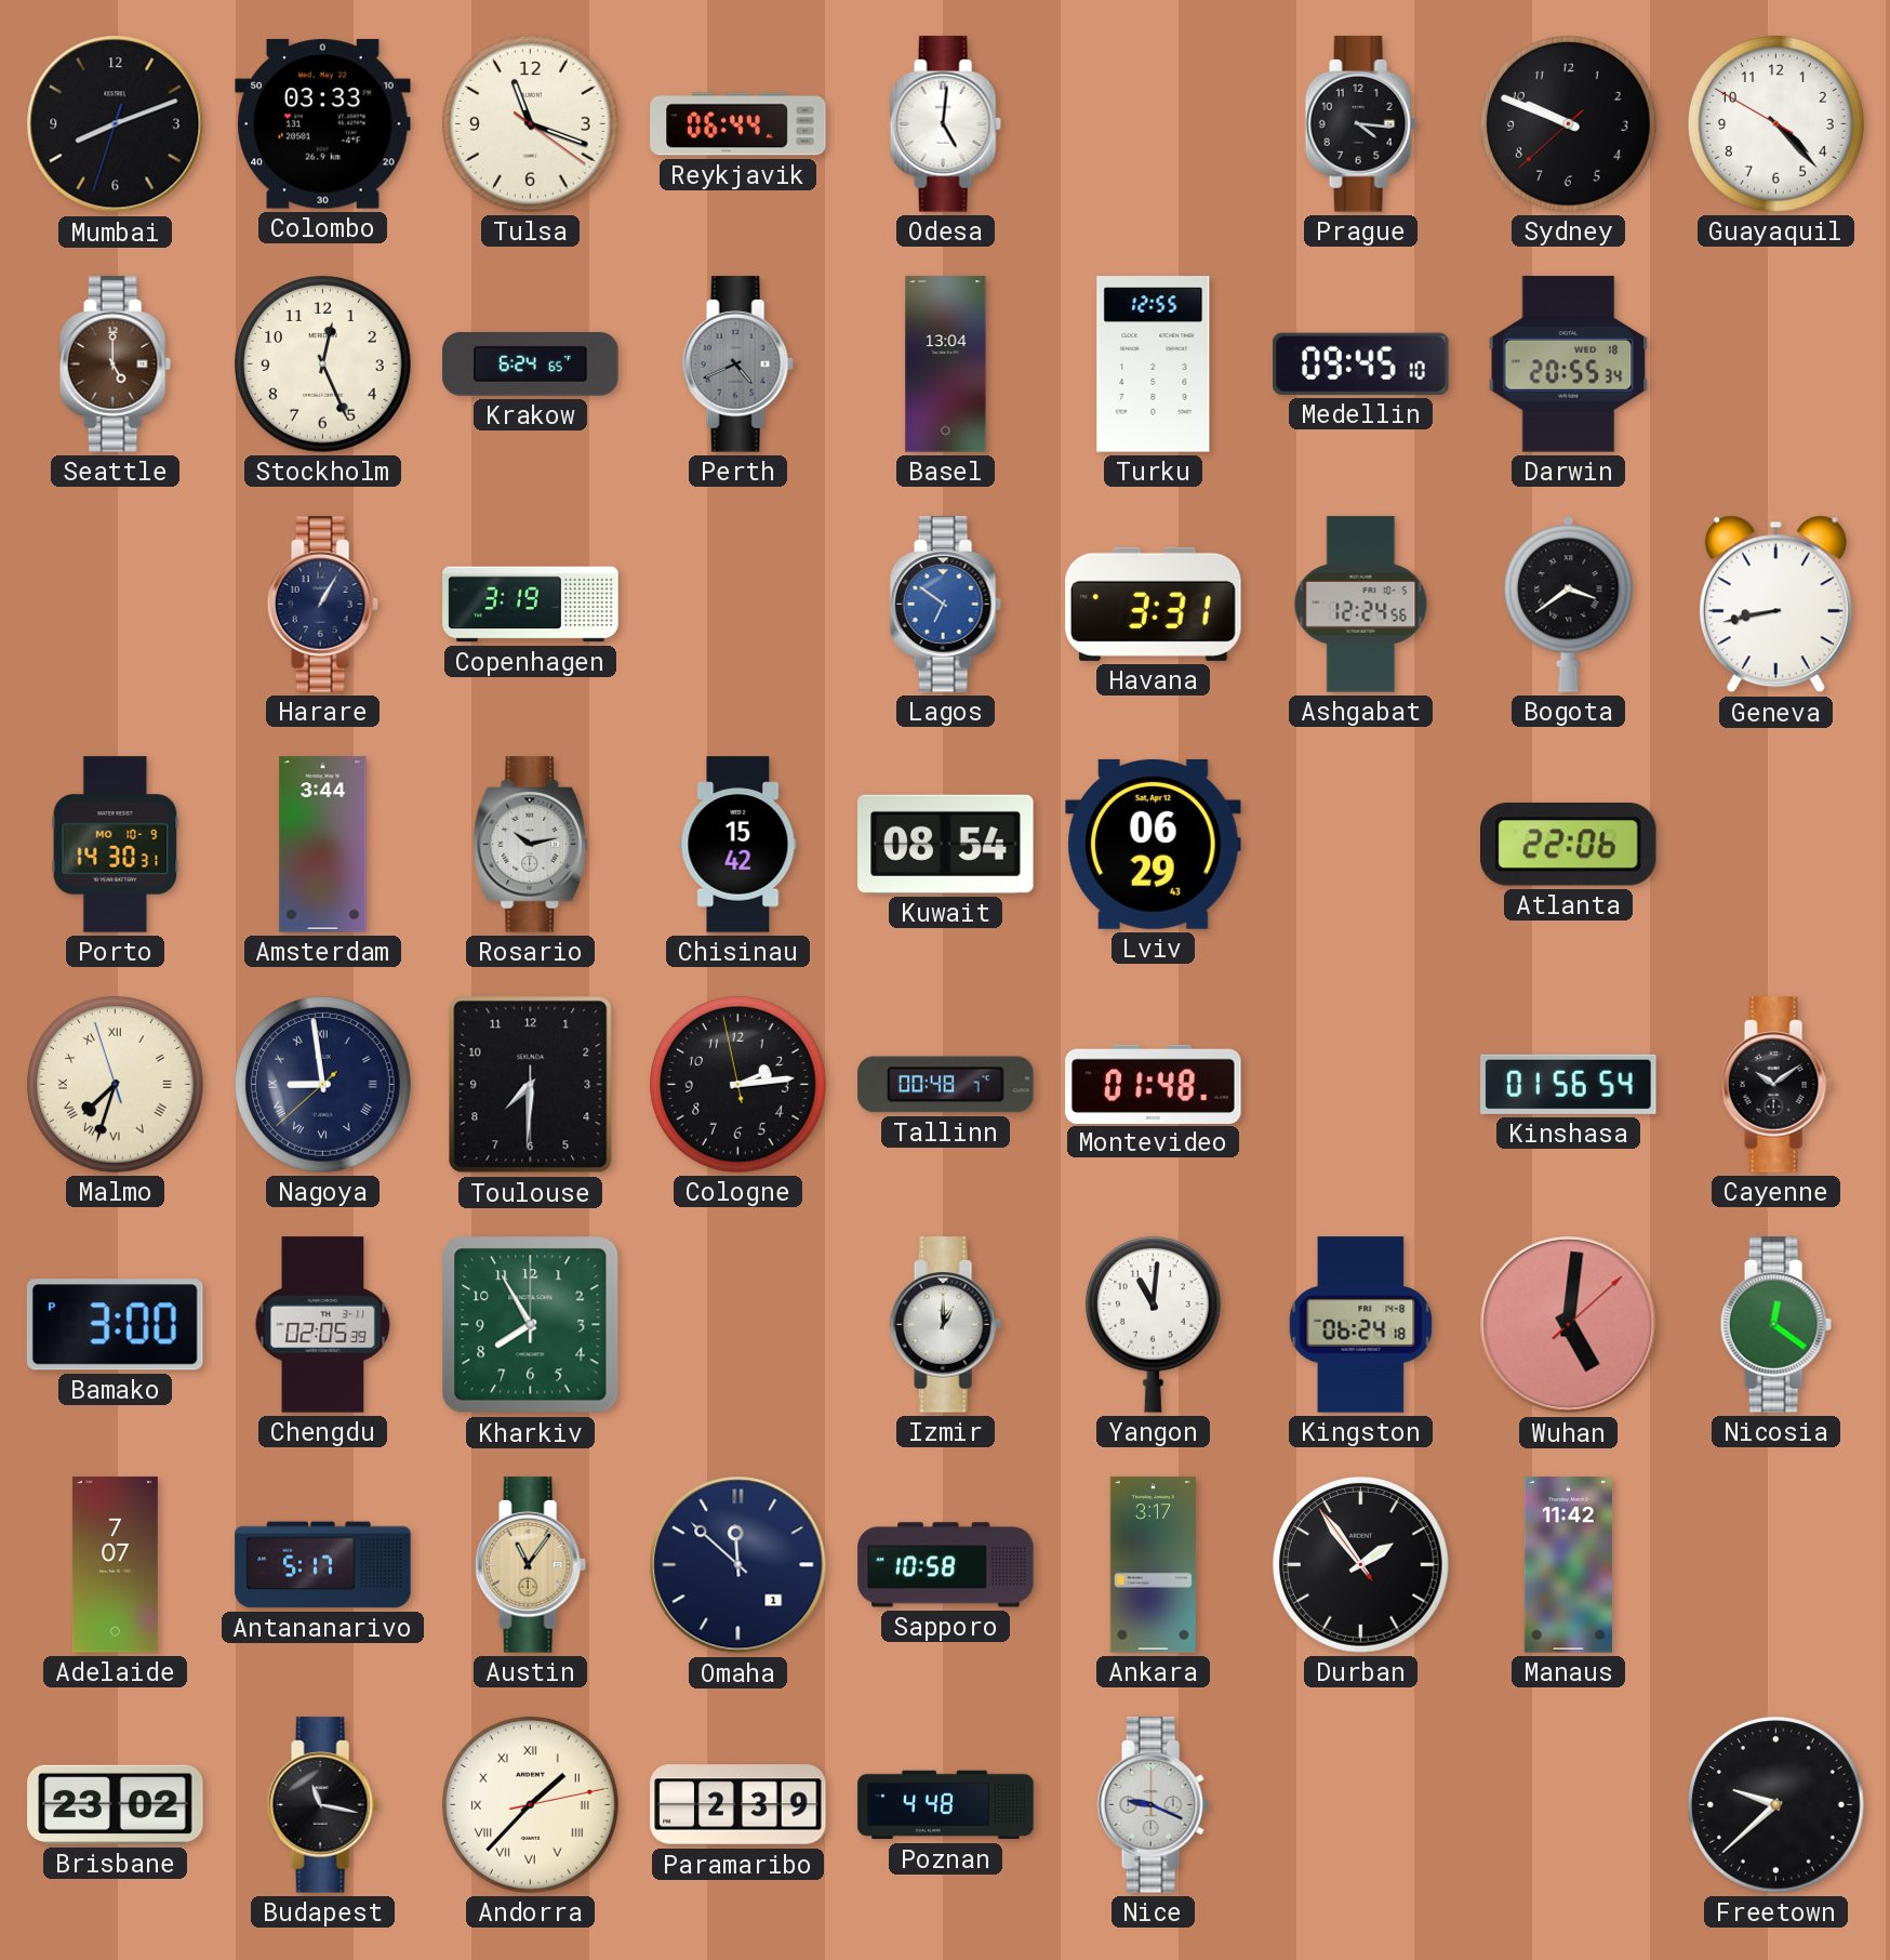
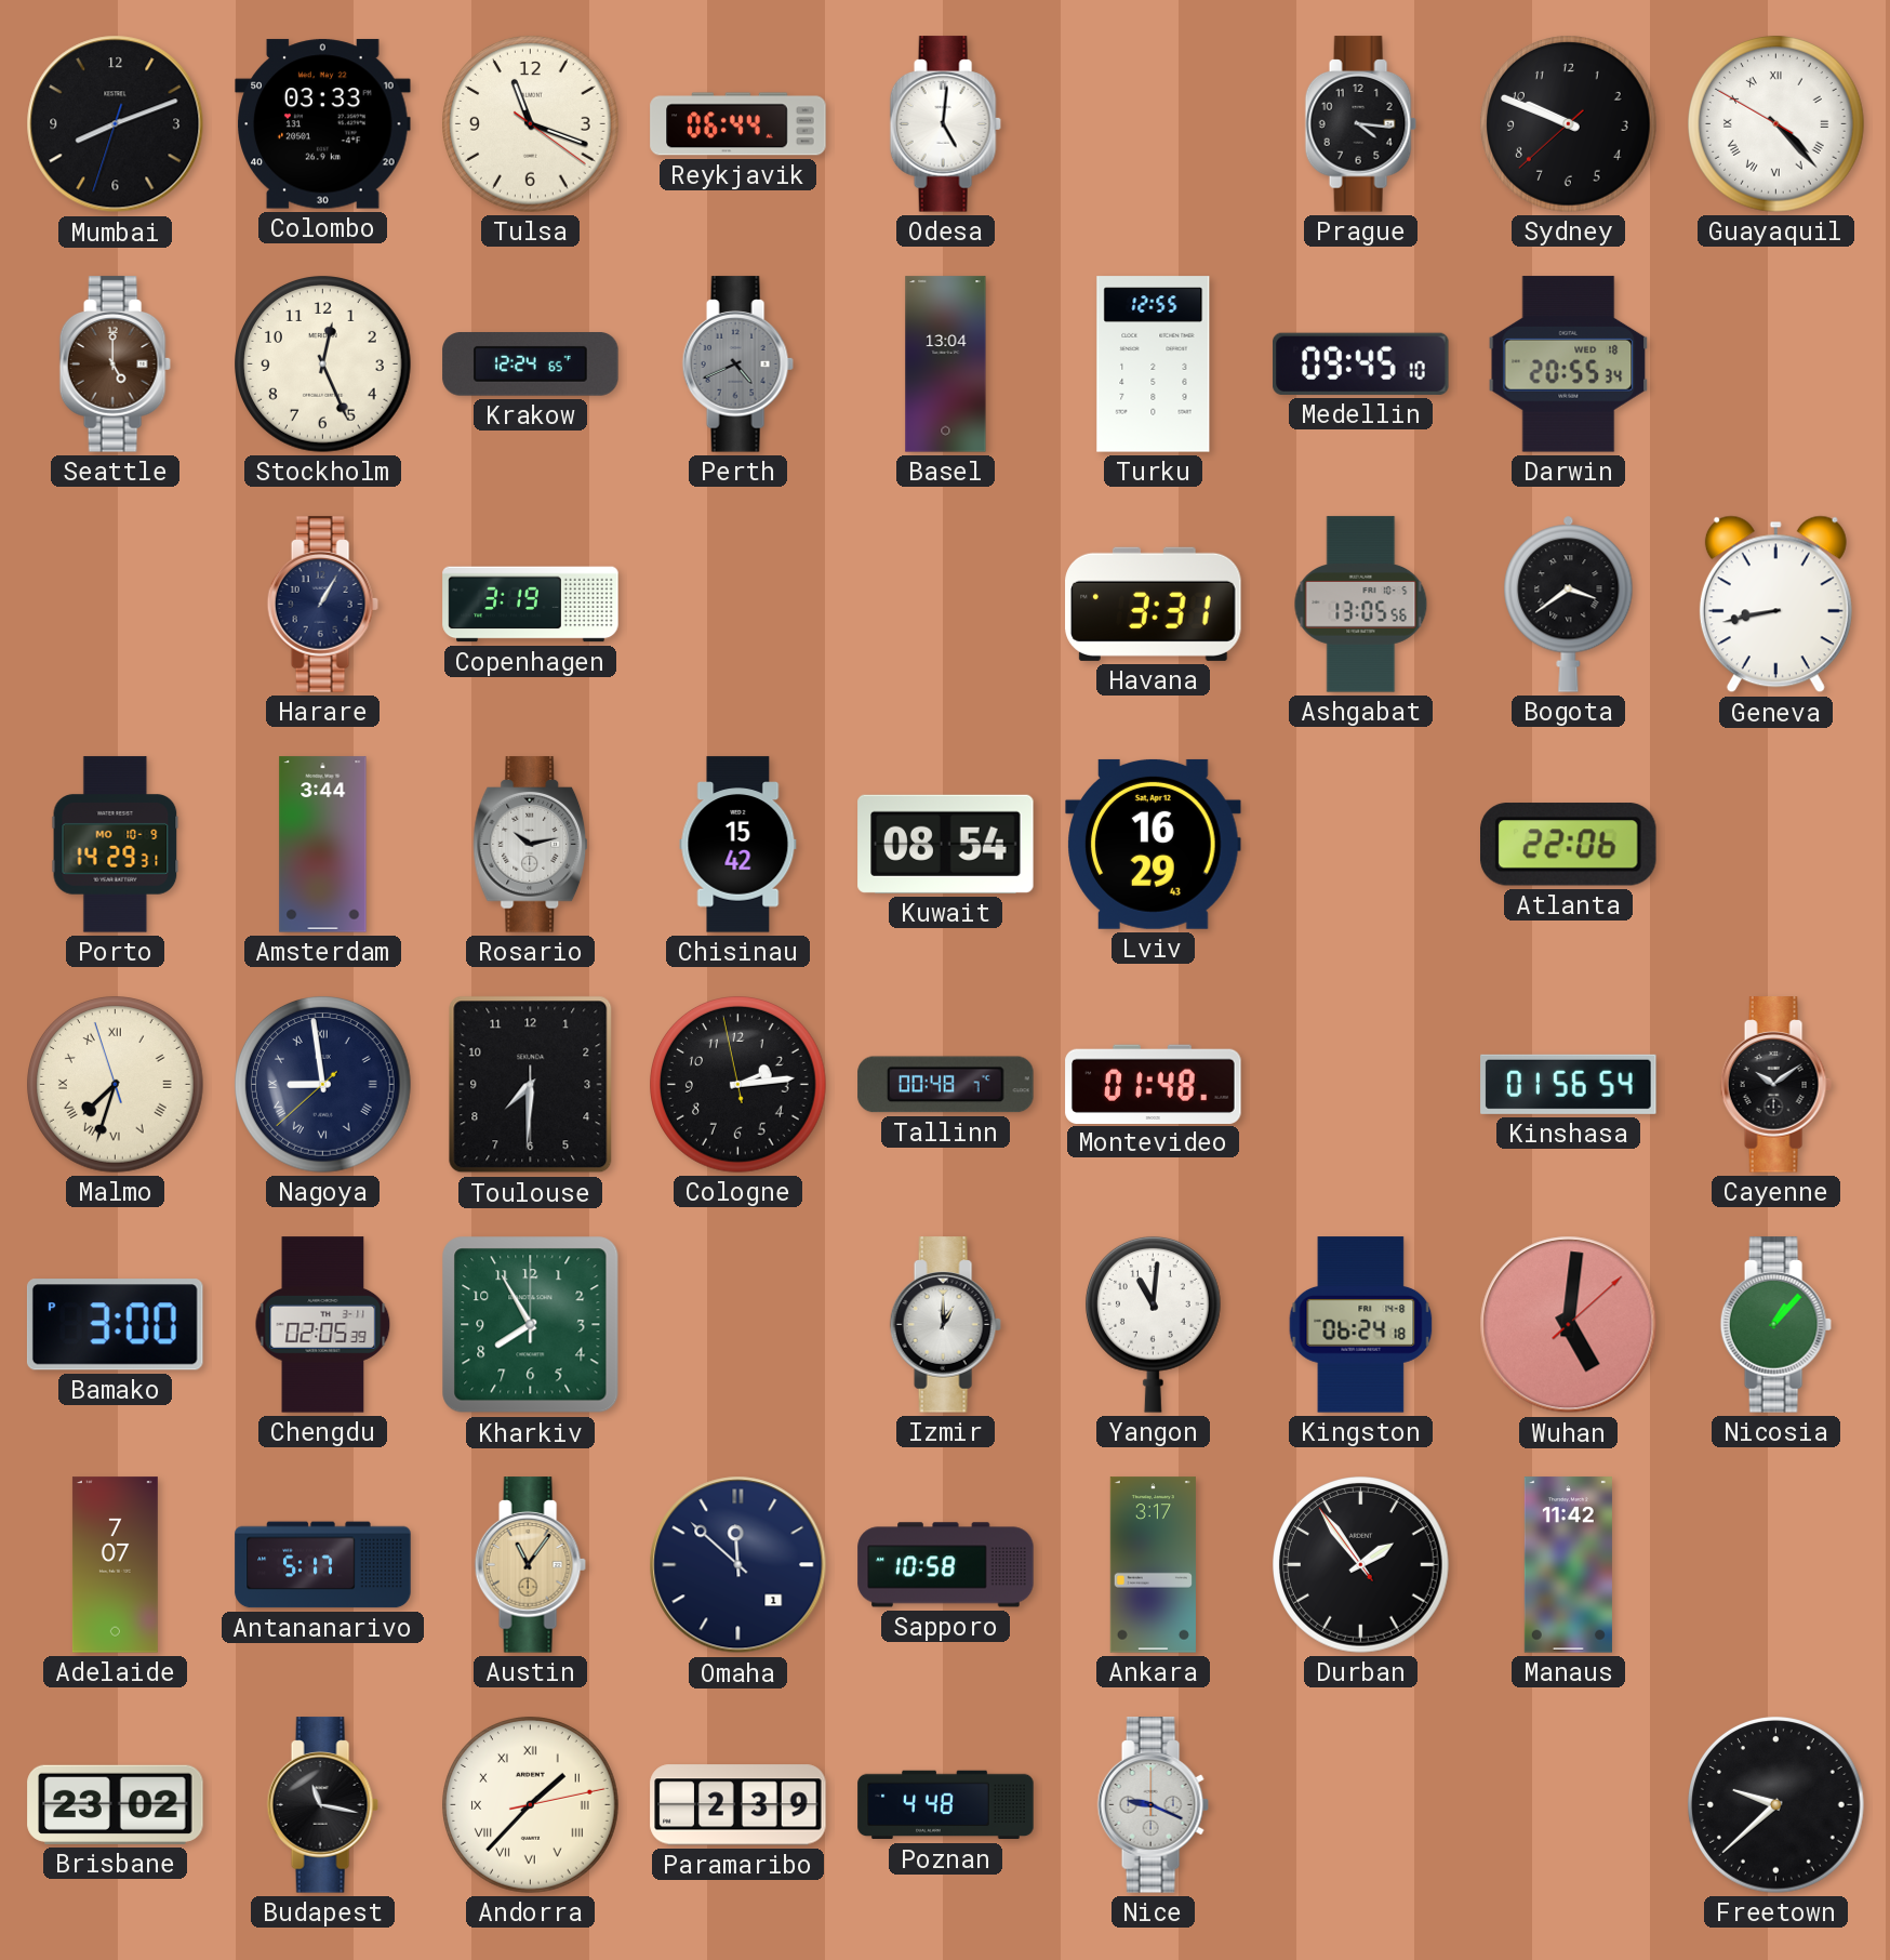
Guayaquil numerals: Arabic -> Roman (1776, 124)
Krakow: 6:24 -> 12:24 (531, 365)
Lagos: 6:51 -> none (945, 605)
Ashgabat: 12:24 -> 13:05 (1361, 605)
Porto: 14:30 -> 14:29 (116, 845)
Lviv: 06:29 -> 16:29 (1154, 844)
Nicosia: 12:21 -> 1:07 (1775, 1325)
